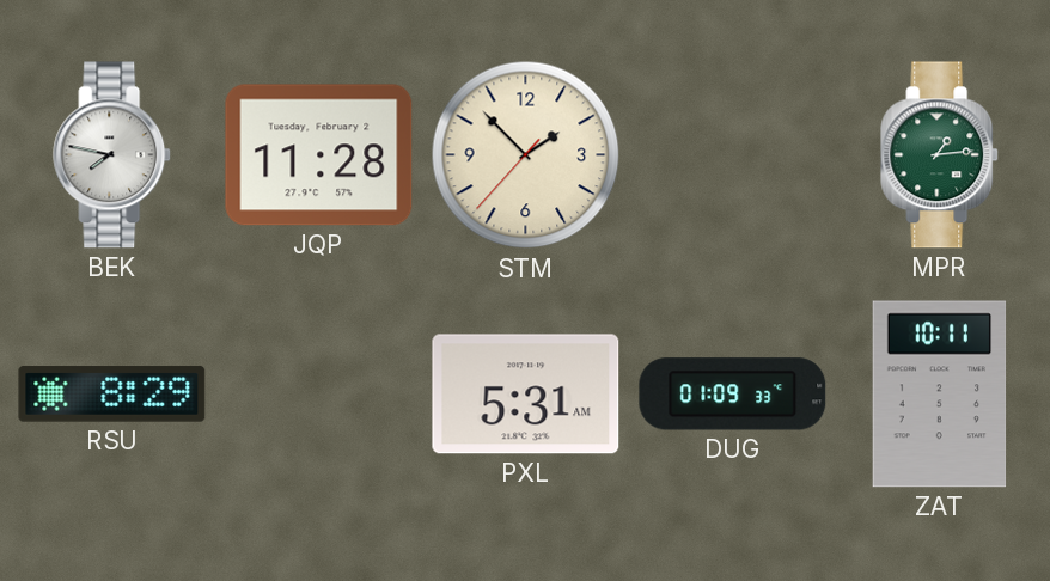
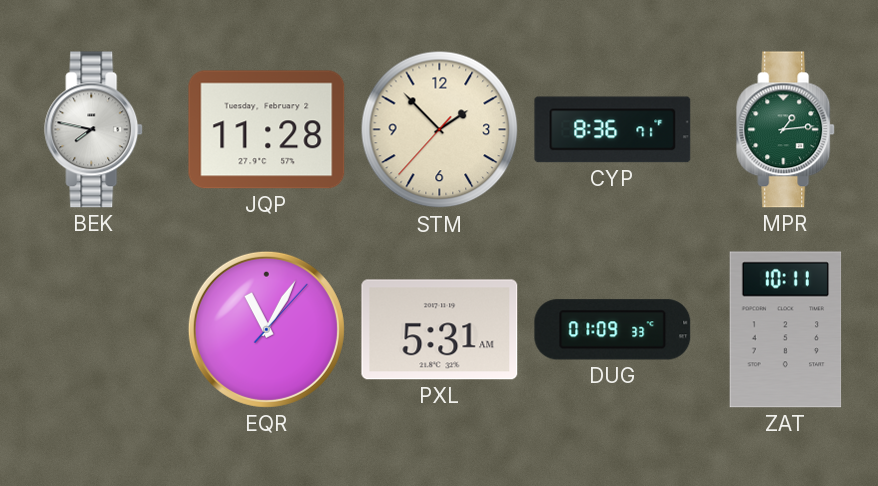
CYP: none -> 8:36 (613, 130)
RSU: 8:29 -> none (112, 395)
EQR: none -> 11:05 (266, 329)
